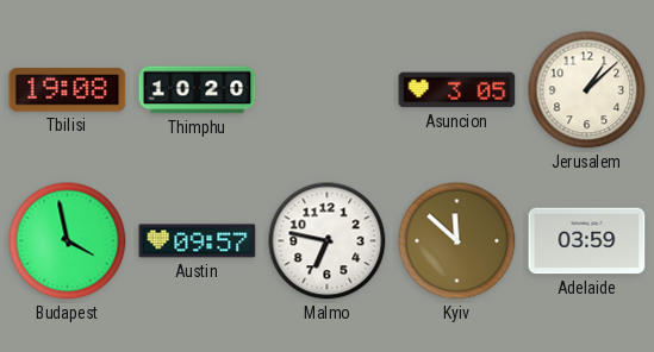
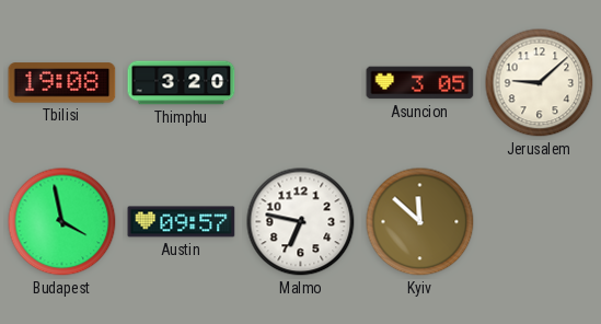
Thimphu: 10:20 -> 3:20 (182, 83)
Jerusalem: 1:08 -> 9:08 (540, 83)
Adelaide: 03:59 -> none (587, 241)
